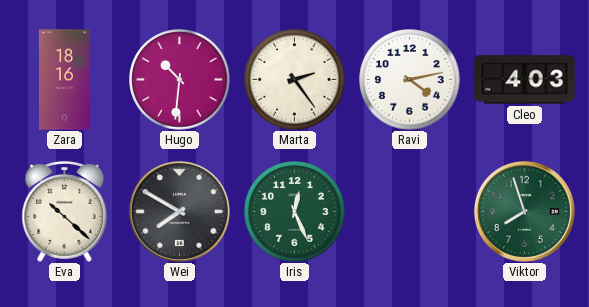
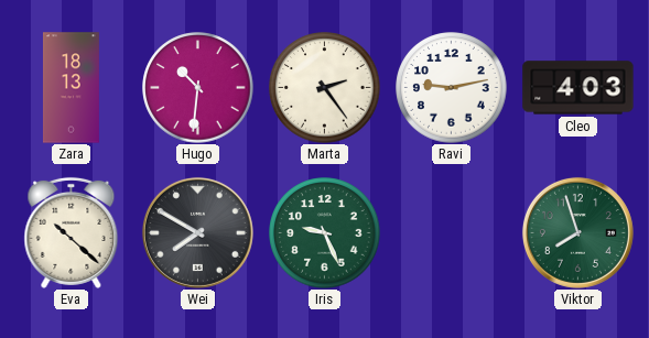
Zara: 18:16 -> 18:13 (71, 88)
Ravi: 4:13 -> 9:13 (452, 88)
Iris: 12:26 -> 9:26 (325, 233)
